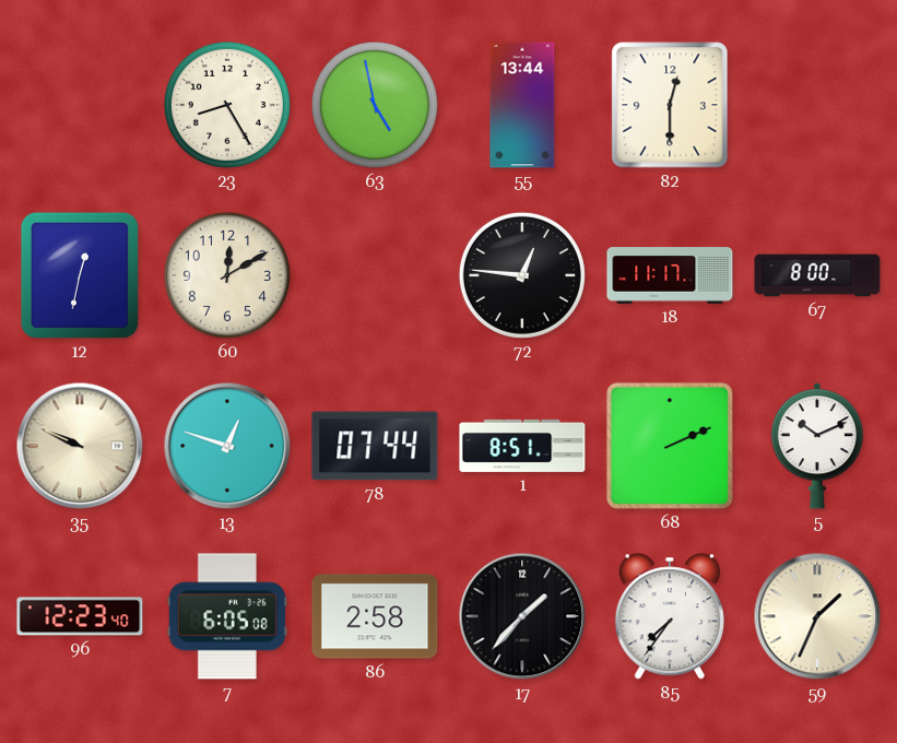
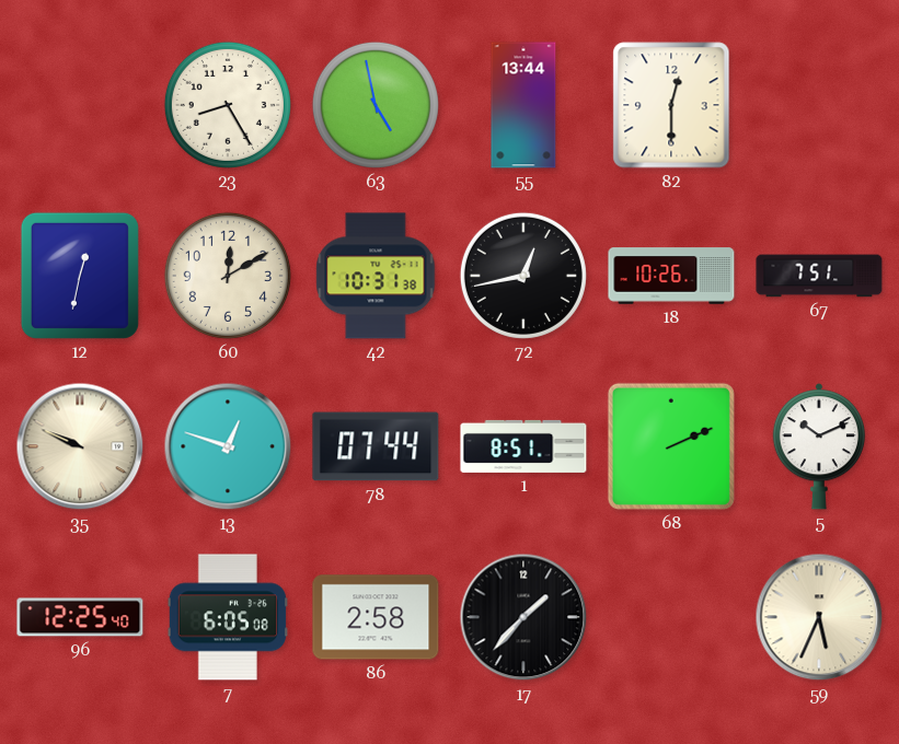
42: none -> 10:31 (376, 276)
72: 12:46 -> 12:43 (523, 276)
18: 11:17 -> 10:26 (671, 276)
67: 8:00 -> 7:51 (819, 276)
96: 12:23 -> 12:25 (80, 617)
85: 7:36 -> none (670, 616)
59: 1:34 -> 5:34 (819, 617)
